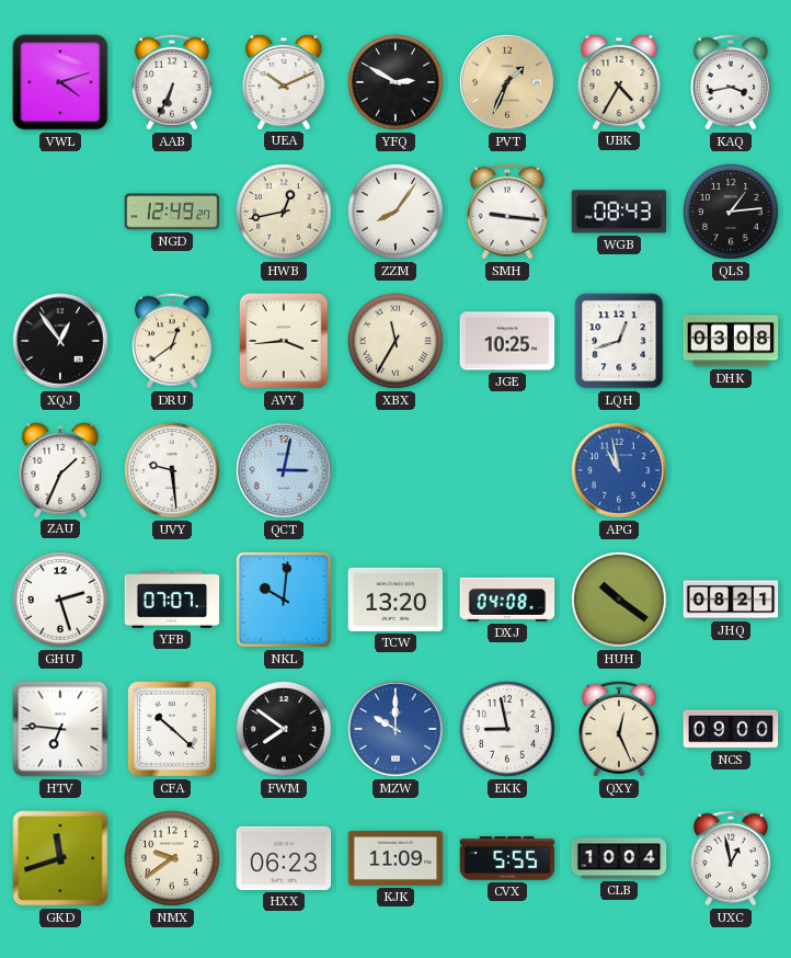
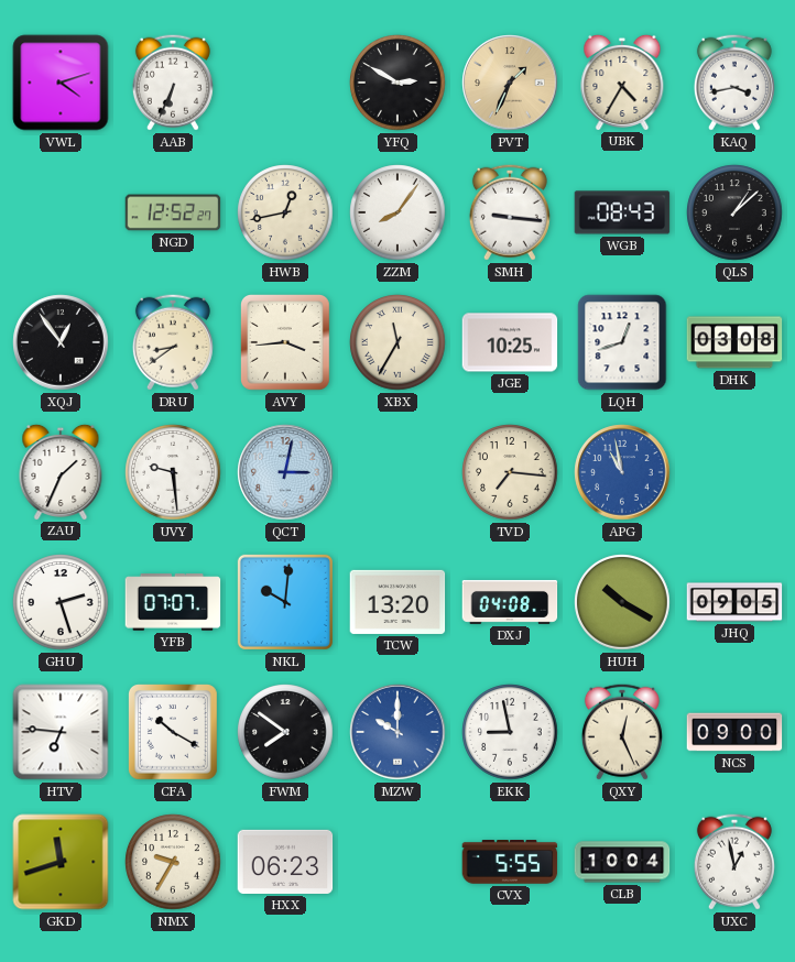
UEA: 10:11 -> none (284, 81)
NGD: 12:49 -> 12:52 (173, 212)
QLS: 1:14 -> 1:08 (734, 212)
DRU: 12:39 -> 8:39 (173, 342)
TVD: none -> 7:16 (510, 472)
HUH: 10:21 -> 10:20 (622, 602)
JHQ: 08:21 -> 09:05 (734, 602)
CFA: 10:22 -> 10:20 (174, 733)
NMX: 9:39 -> 9:35 (173, 862)
KJK: 11:09 -> none (396, 858)
